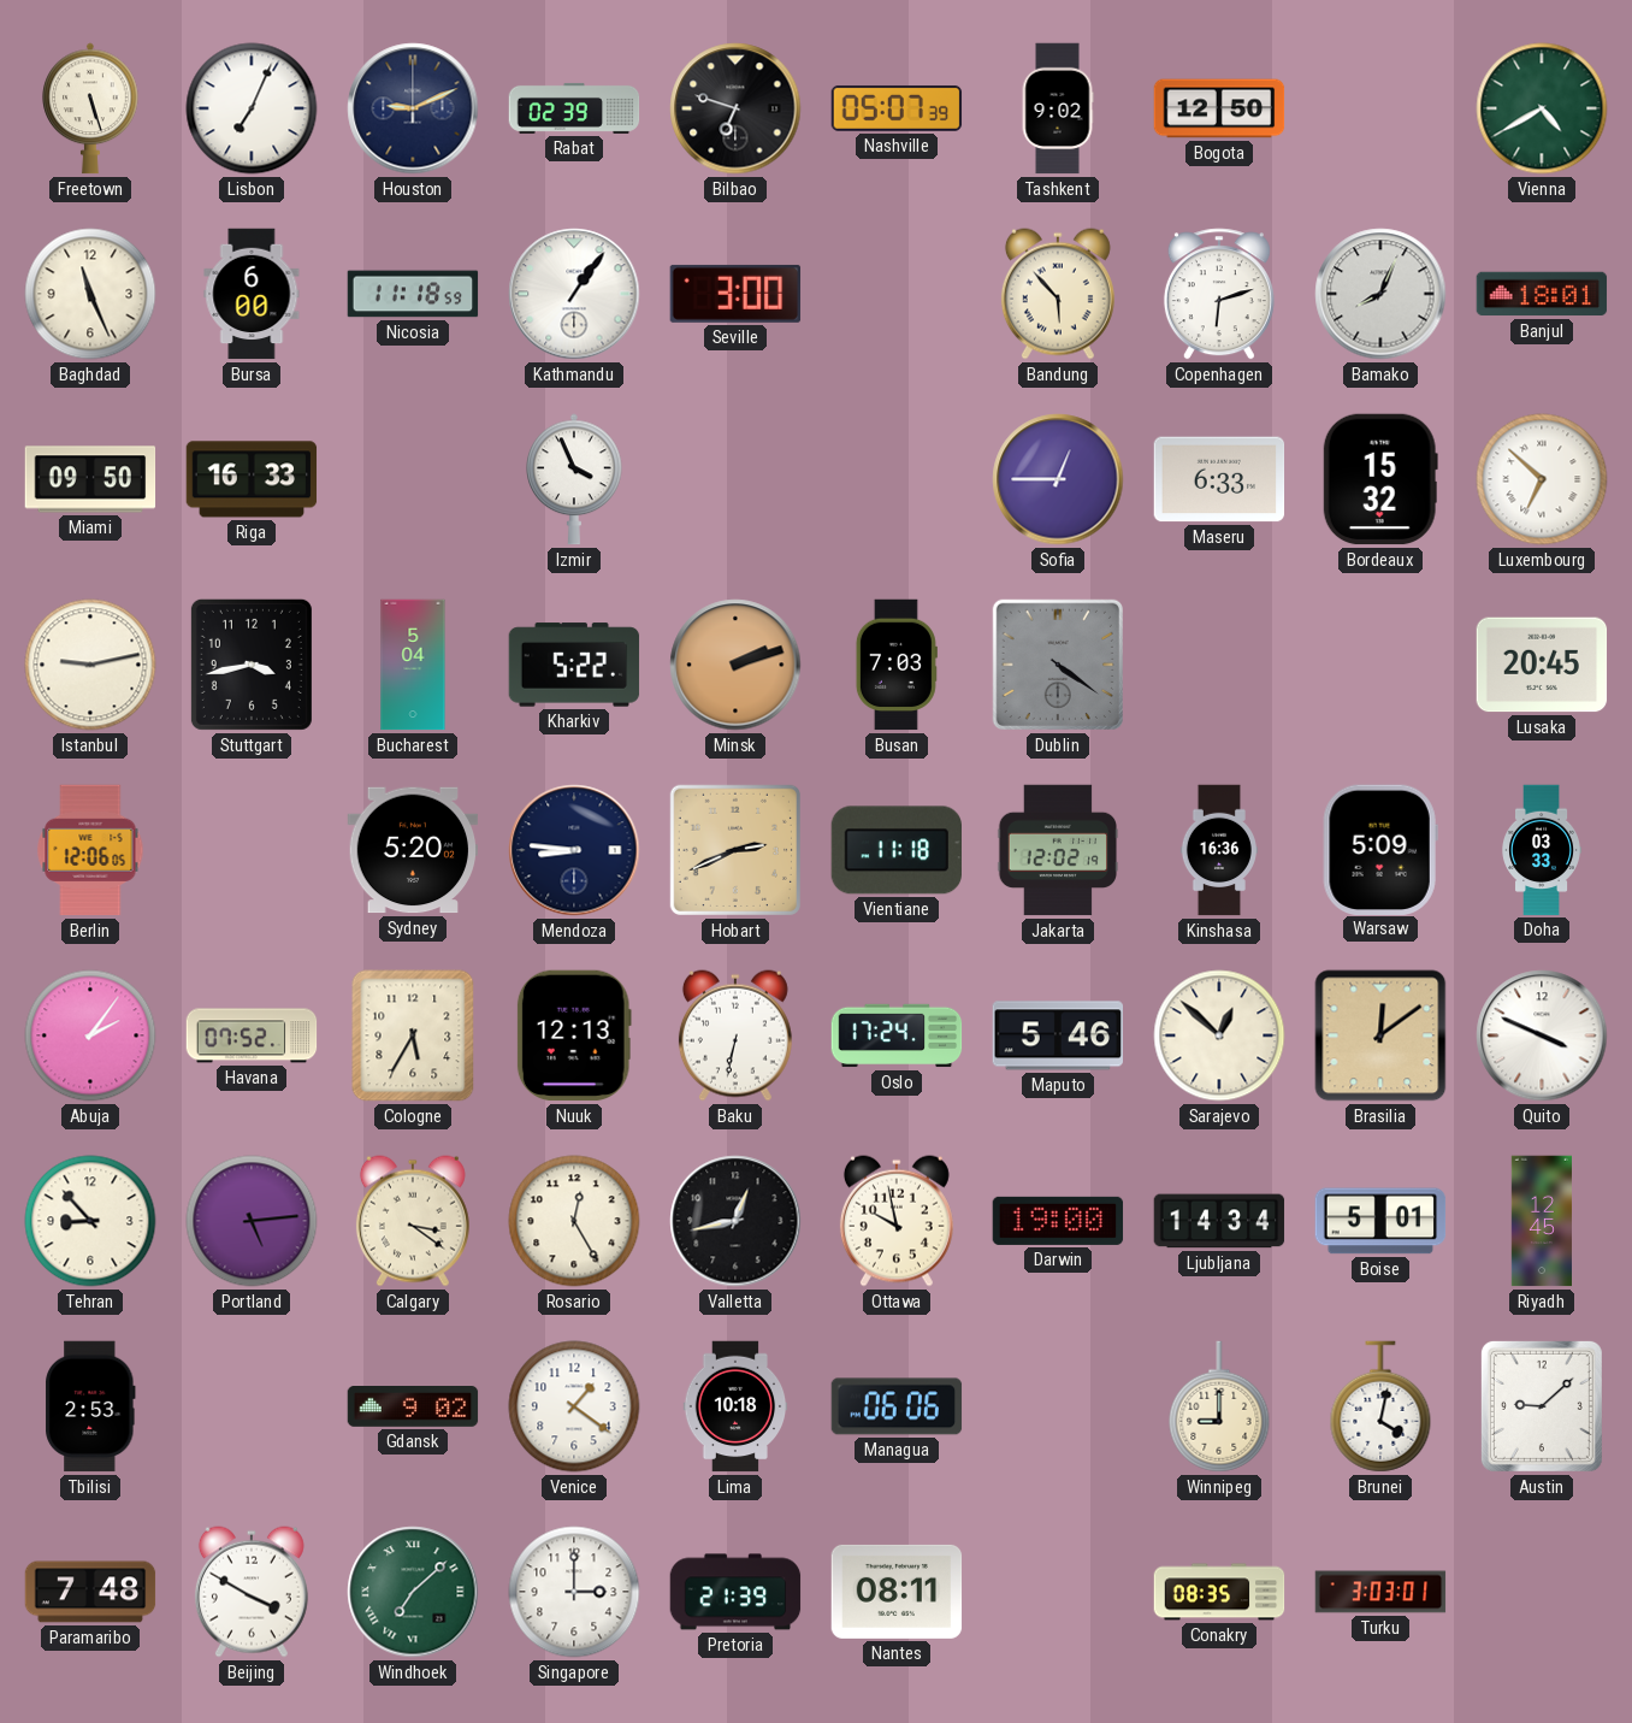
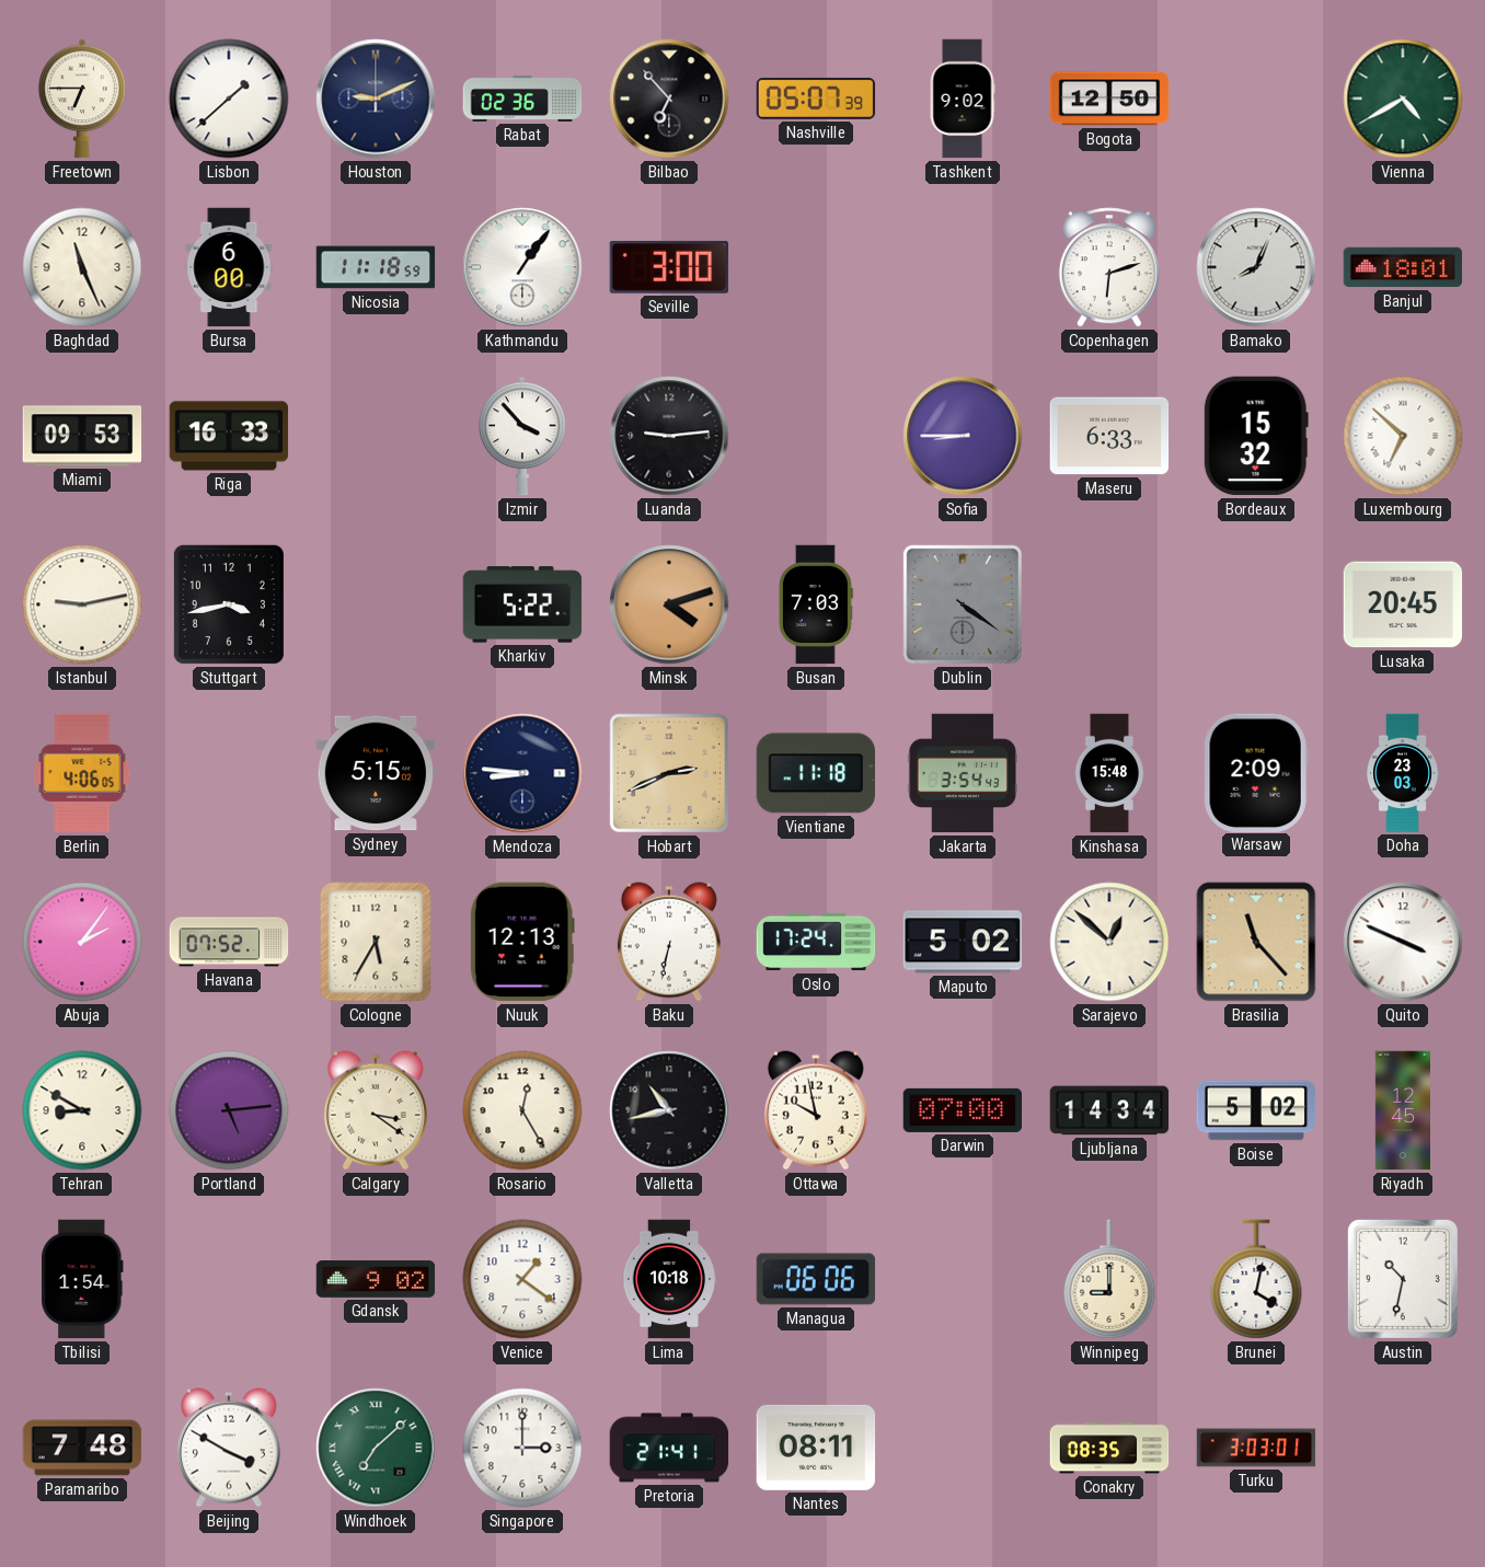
Freetown: 5:27 -> 6:45 (82, 99)
Lisbon: 7:04 -> 1:38 (229, 99)
Rabat: 02:39 -> 02:36 (522, 99)
Bilbao: 6:48 -> 6:53 (669, 99)
Bandung: 5:53 -> none (1058, 294)
Miami: 09:50 -> 09:53 (82, 436)
Izmir: 3:56 -> 3:53 (522, 436)
Luanda: none -> 9:14 (669, 436)
Sofia: 12:45 -> 8:45 (963, 436)
Bucharest: 5:04 -> none (413, 665)
Minsk: 2:12 -> 4:12 (669, 604)
Berlin: 12:06 -> 4:06 (82, 773)
Sydney: 5:20 -> 5:15 (376, 773)
Jakarta: 12:02 -> 3:54 (963, 773)
Kinshasa: 16:36 -> 15:48 (1108, 773)
Warsaw: 5:09 -> 2:09 (1256, 772)
Doha: 03:33 -> 23:03 (1403, 773)
Maputo: 5:46 -> 5:02 (962, 942)
Brasilia: 12:09 -> 11:23 (1256, 942)
Tehran: 8:53 -> 8:50 (82, 1110)
Valletta: 12:43 -> 10:43 (669, 1110)
Darwin: 19:00 -> 07:00 (963, 1110)
Boise: 5:01 -> 5:02 (1256, 1110)
Tbilisi: 2:53 -> 1:54 (82, 1279)
Austin: 9:08 -> 10:32 (1403, 1279)
Pretoria: 21:39 -> 21:41 (669, 1448)
